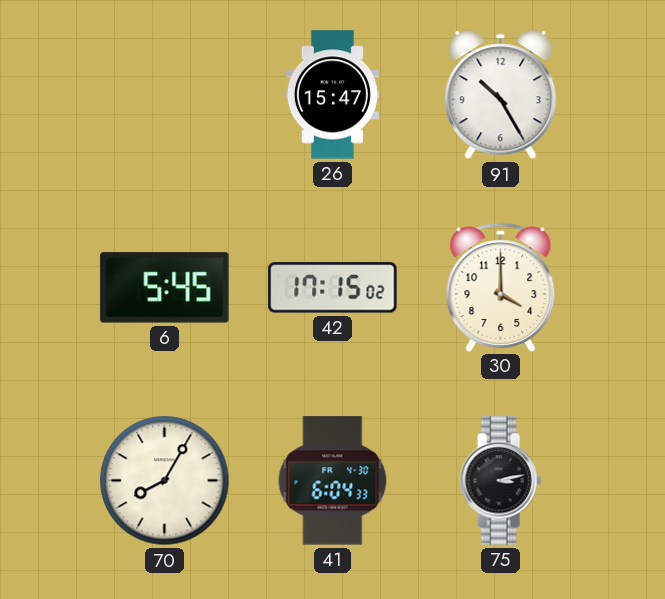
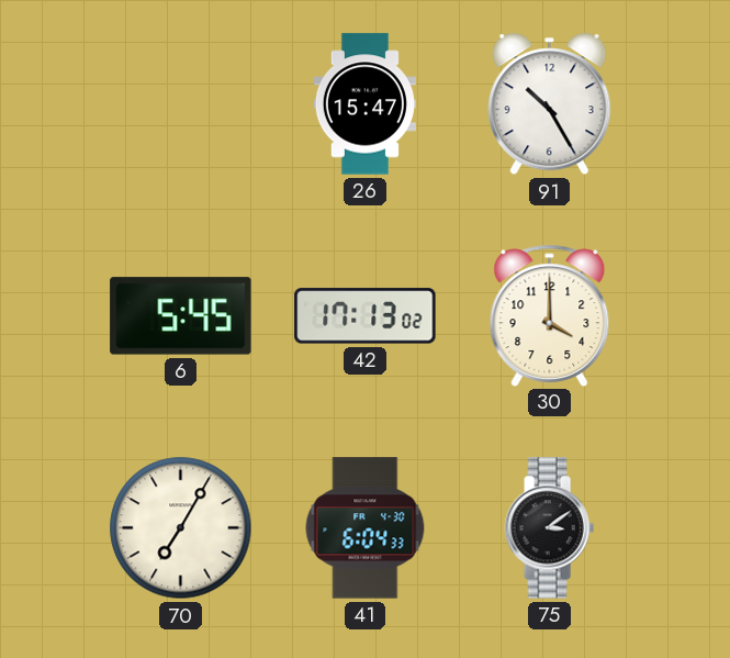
42: 17:15 -> 17:13 (366, 316)
70: 8:05 -> 7:05 (181, 528)
75: 3:13 -> 3:09 (549, 528)
